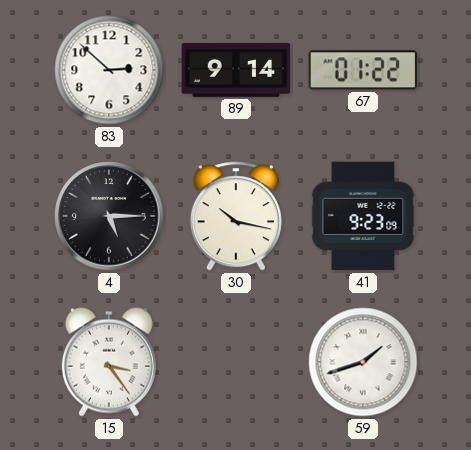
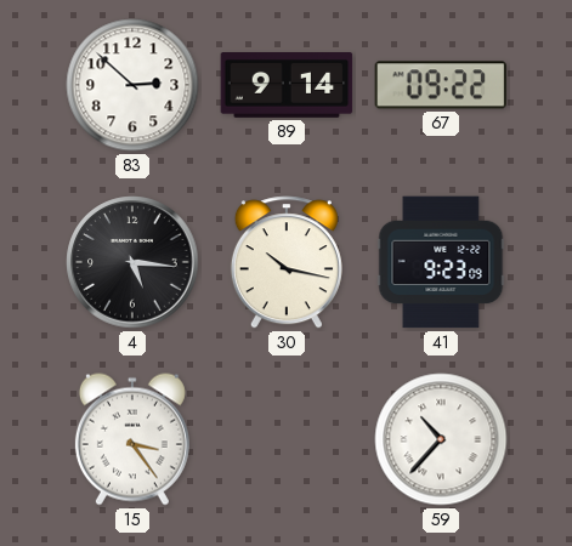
67: 01:22 -> 09:22 (441, 85)
4: 5:15 -> 5:16 (132, 262)
59: 1:42 -> 10:37 (441, 439)
